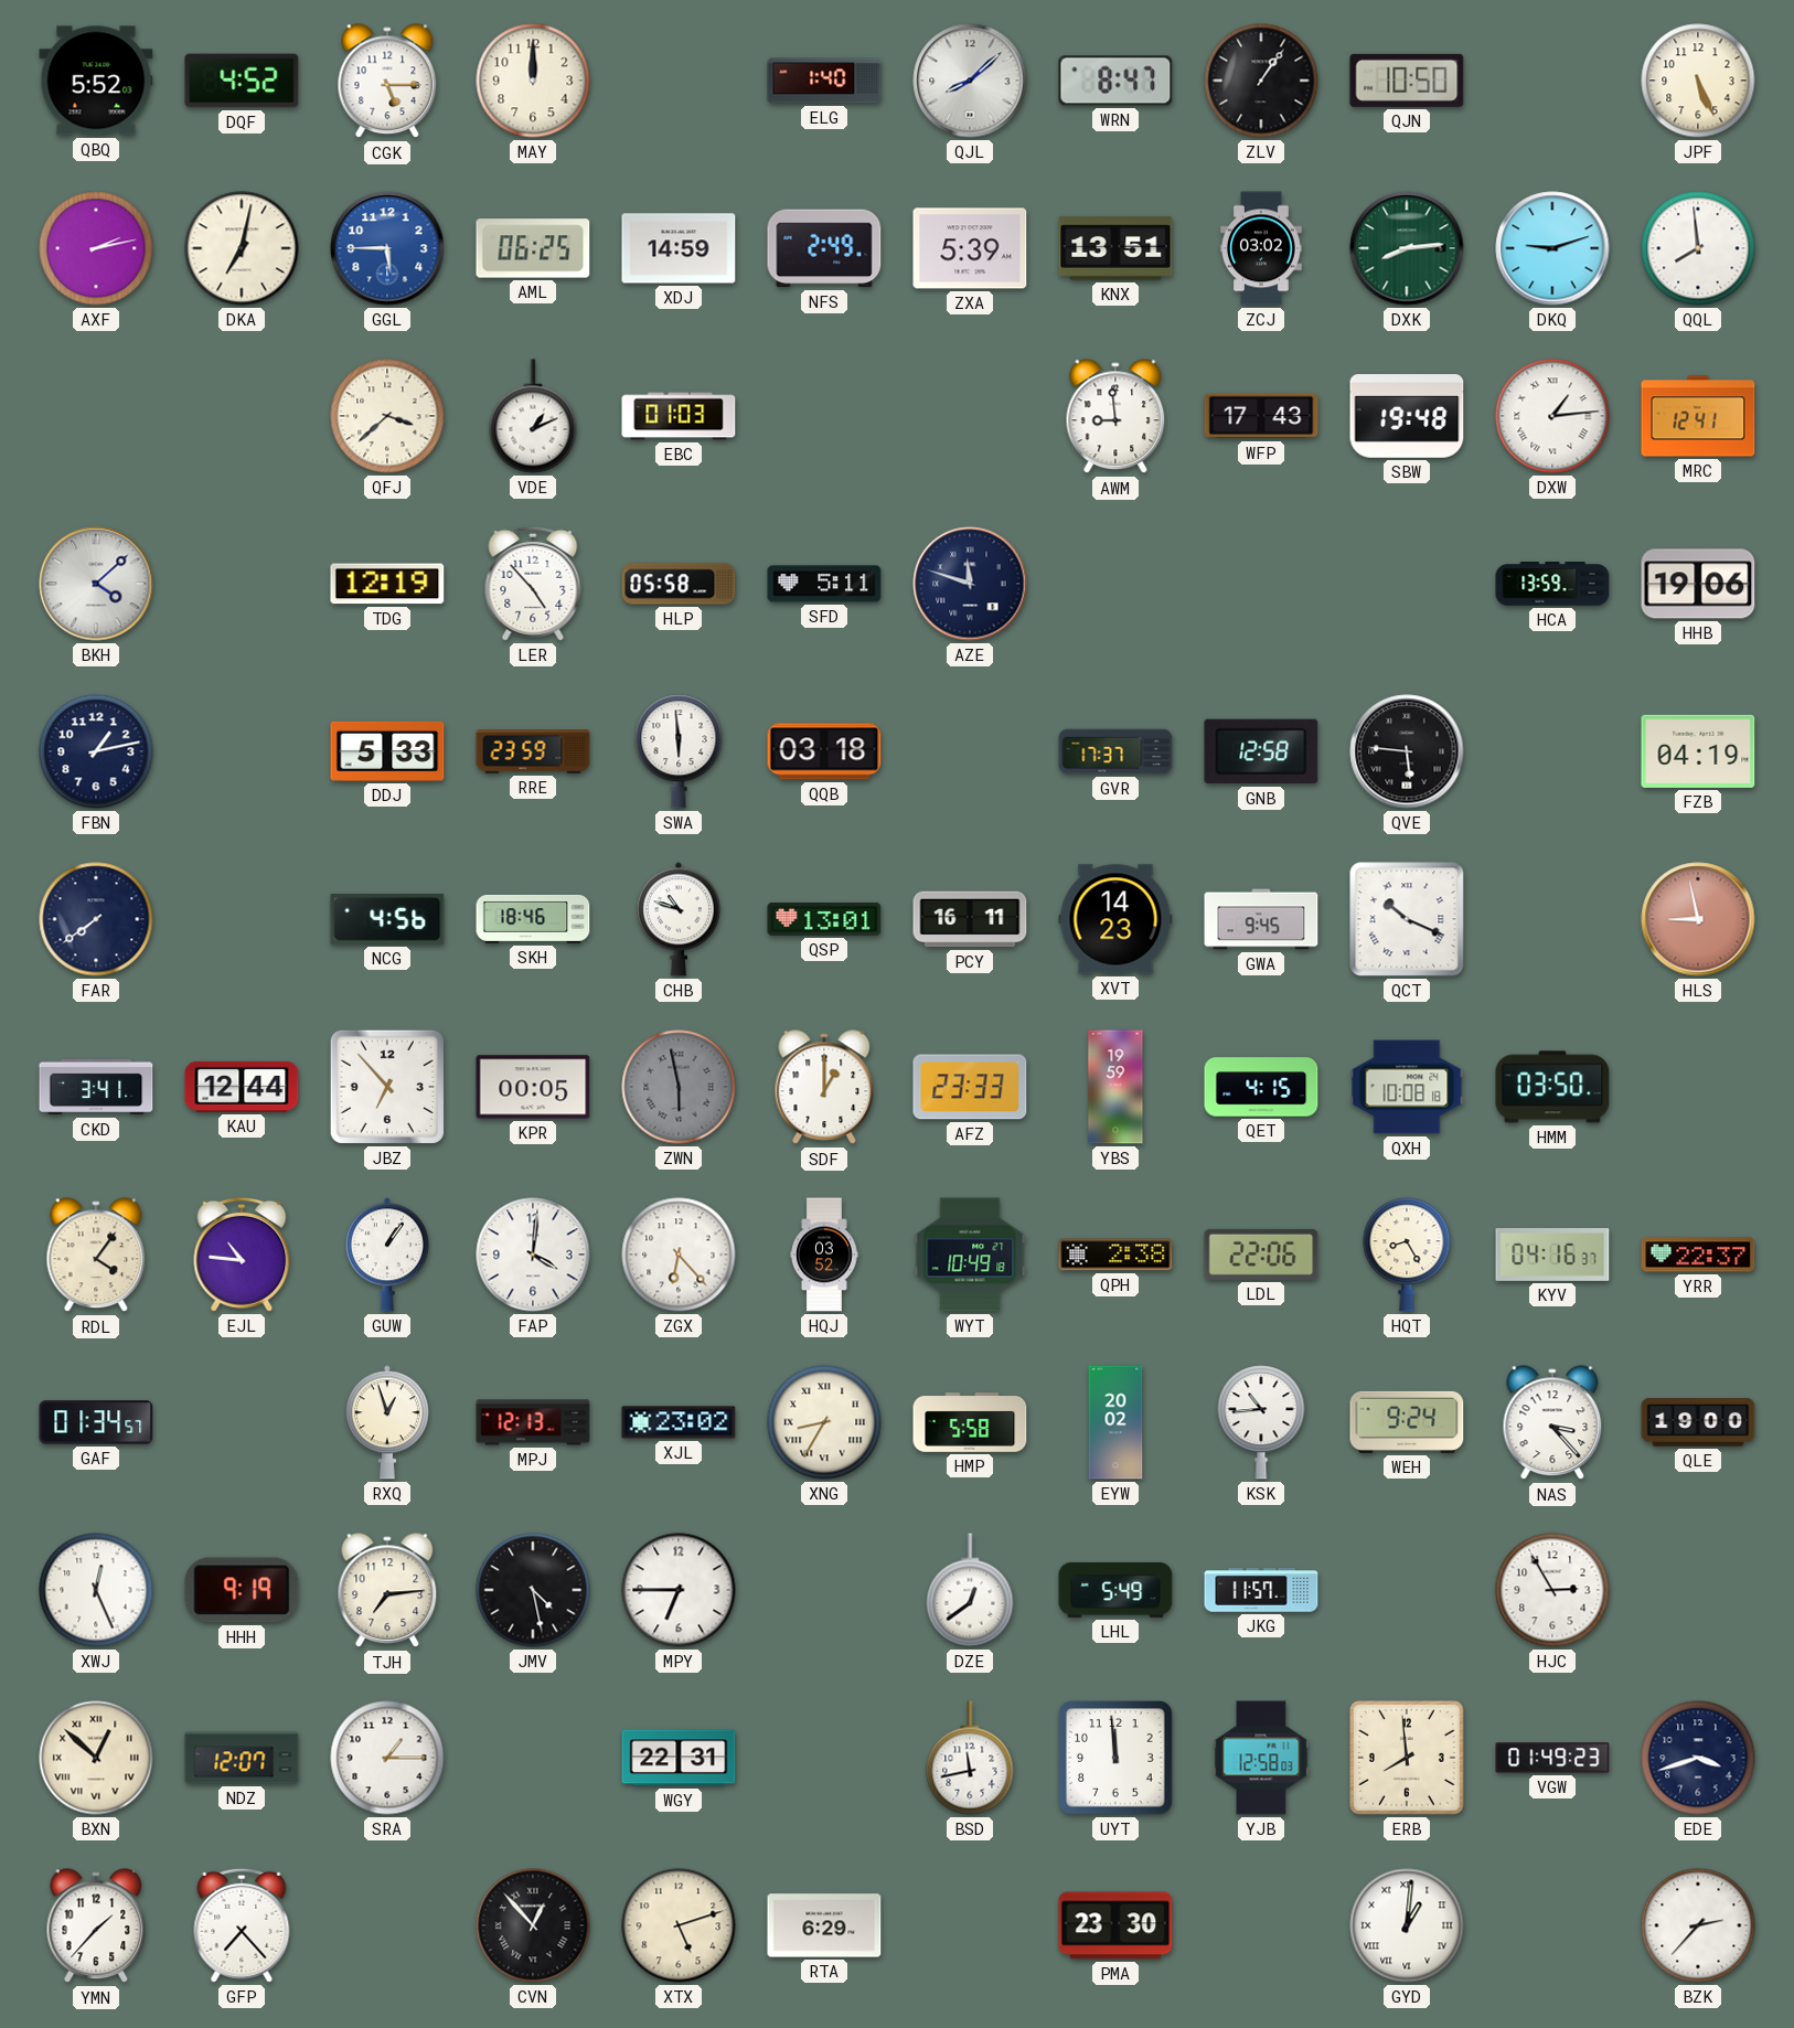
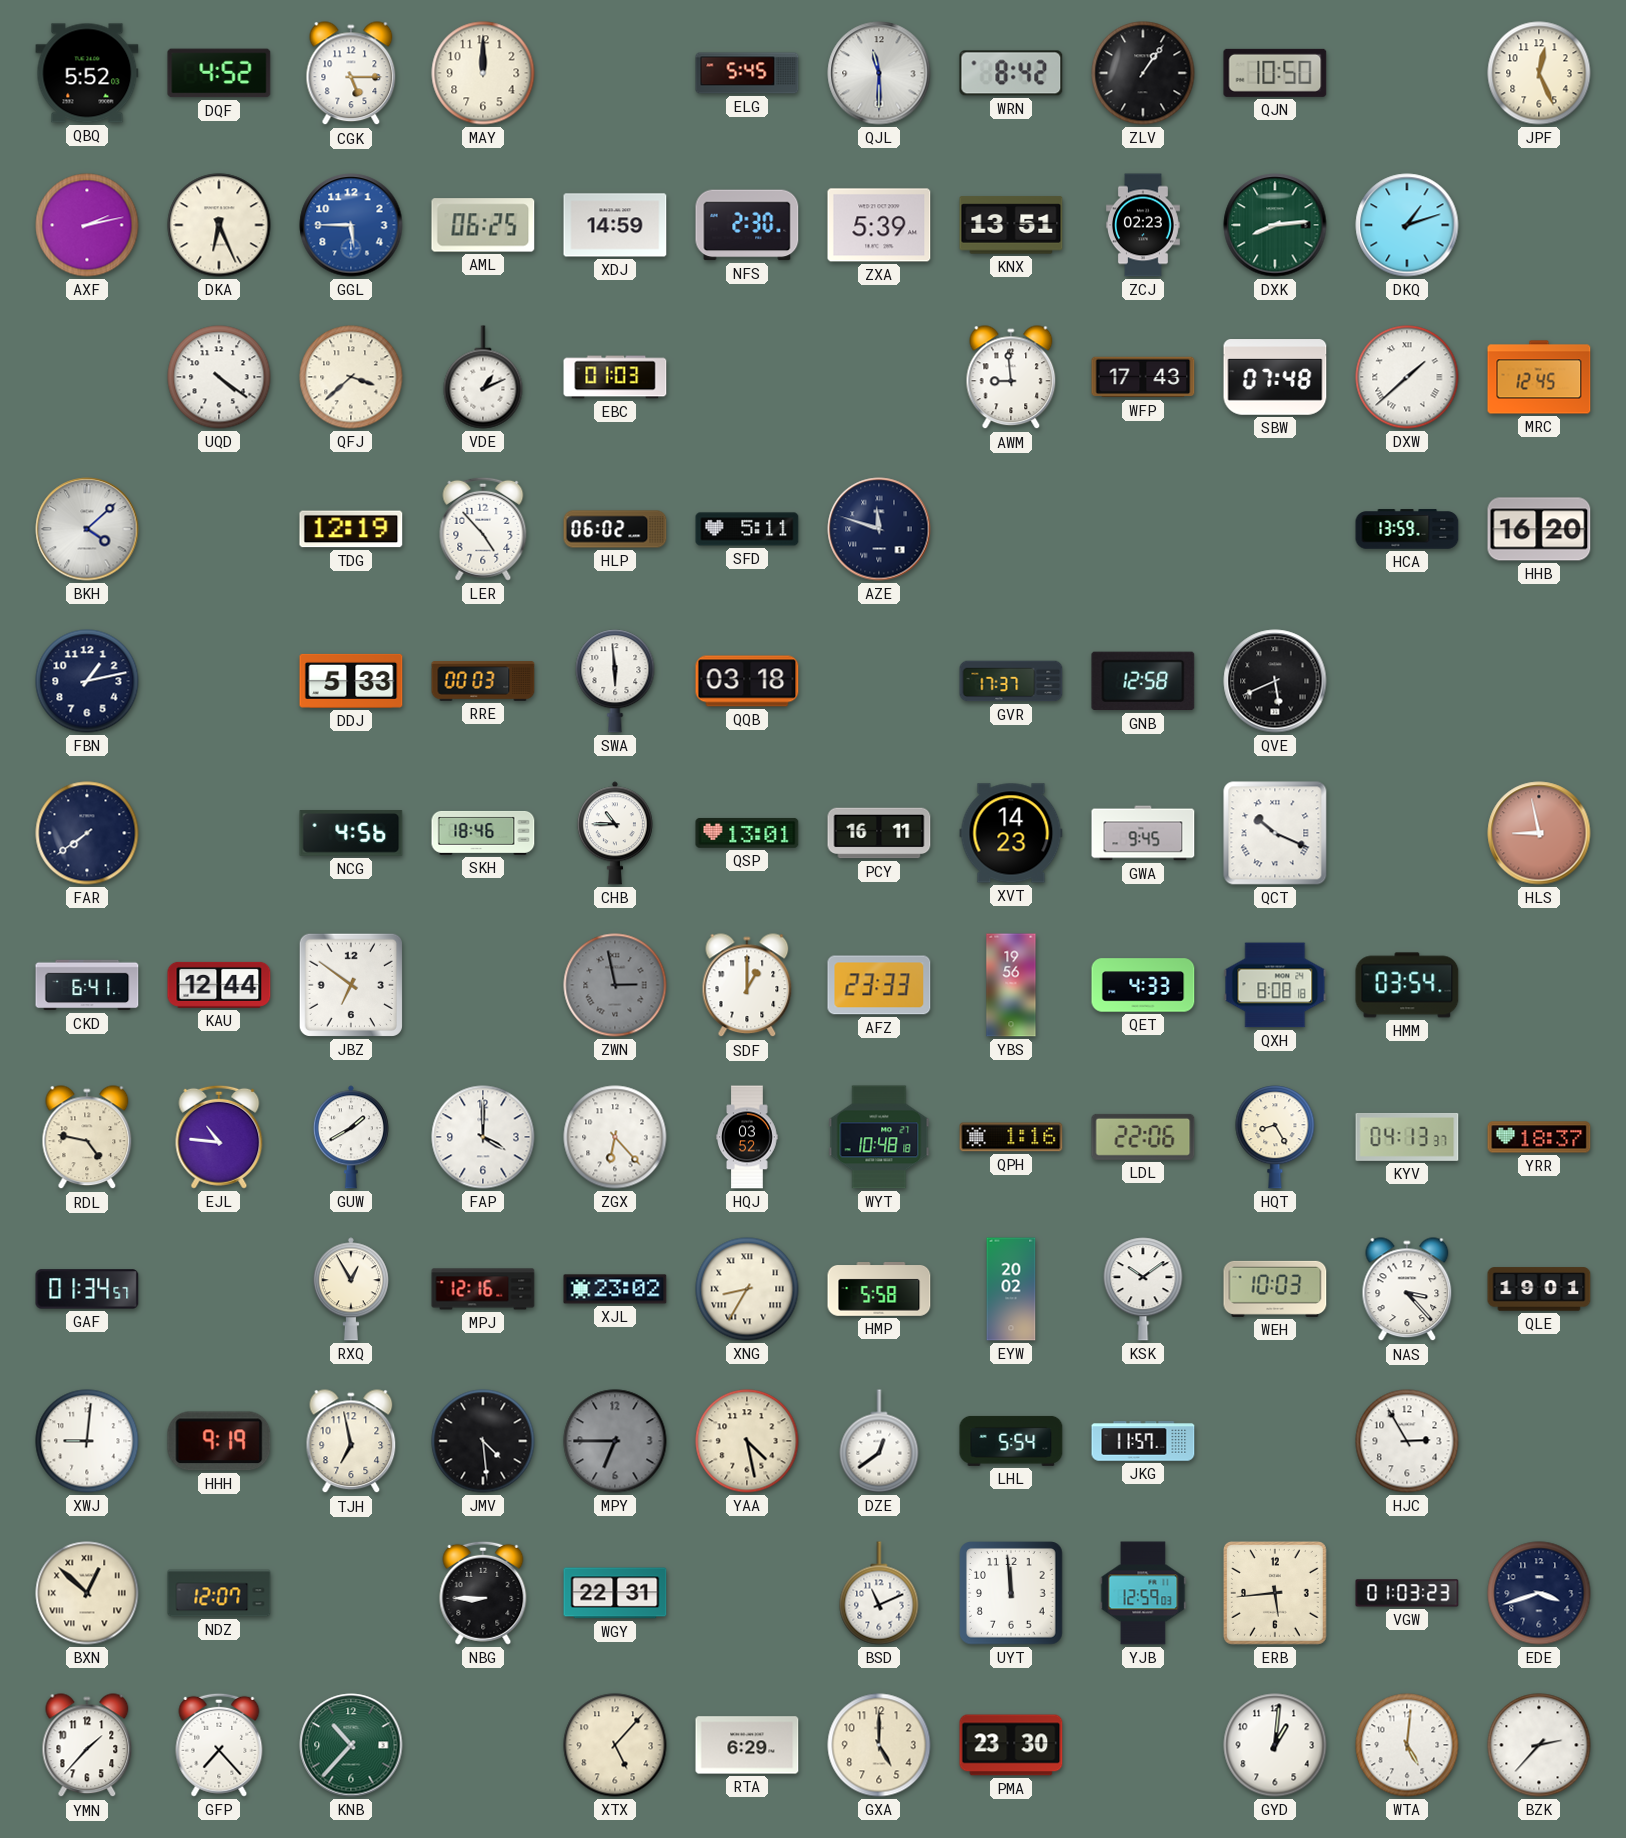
ELG: 1:40 -> 5:45 (747, 73)
QJL: 8:08 -> 11:30 (879, 73)
WRN: 8:47 -> 8:42 (1011, 73)
JPF: 5:26 -> 12:26 (1539, 73)
DKA: 7:02 -> 6:26 (219, 225)
NFS: 2:49 -> 2:30 (747, 225)
ZCJ: 03:02 -> 02:23 (1144, 225)
DKQ: 9:12 -> 1:12 (1407, 225)
QQL: 7:59 -> none (1698, 248)
UQD: none -> 4:21 (219, 377)
SBW: 19:48 -> 07:48 (1275, 377)
DXW: 1:14 -> 1:38 (1407, 377)
MRC: 12:41 -> 12:45 (1539, 377)
HLP: 05:58 -> 06:02 (615, 529)
HHB: 19:06 -> 16:20 (1539, 529)
RRE: 23:59 -> 00:03 (483, 681)
QVE: 5:46 -> 5:41 (1275, 681)
FZB: 04:19 -> none (1698, 751)
CHB: 10:48 -> 10:45 (615, 833)
CKD: 3:41 -> 6:41 (87, 985)
JBZ: 6:53 -> 6:51 (351, 985)
KPR: 00:05 -> none (533, 1087)
ZWN: 5:58 -> 2:58 (615, 985)
YBS: 19:59 -> 19:56 (1011, 985)
QET: 4:15 -> 4:33 (1143, 985)
QXH: 10:08 -> 8:08 (1275, 985)
HMM: 03:50 -> 03:54 (1407, 985)
RDL: 4:06 -> 4:47 (87, 1138)
GUW: 1:06 -> 1:40 (351, 1137)
FAP: 4:01 -> 4:00 (483, 1137)
WYT: 10:49 -> 10:48 (879, 1137)
QPH: 2:38 -> 1:16 (1011, 1137)
KYV: 04:16 -> 04:13 (1407, 1137)
YRR: 22:37 -> 18:37 (1539, 1137)
RXQ: 12:57 -> 12:55 (351, 1289)
MPJ: 12:13 -> 12:16 (483, 1289)
KSK: 10:44 -> 10:09 (1143, 1289)
WEH: 9:24 -> 10:03 (1275, 1289)
QLE: 19:00 -> 19:01 (1539, 1289)
XWJ: 12:26 -> 9:01 (87, 1441)
TJH: 7:14 -> 6:58 (351, 1442)
JMV: 4:28 -> 4:29 (483, 1441)
MPY dial: white -> grey (615, 1441)
YAA: none -> 4:28 (747, 1441)
LHL: 5:49 -> 5:54 (1011, 1441)
SRA: 1:15 -> none (387, 1758)
NBG: none -> 8:45 (483, 1593)
BSD: 11:43 -> 11:11 (879, 1593)
YJB: 12:58 -> 12:59 (1143, 1593)
ERB: 7:59 -> 5:44 (1275, 1593)
VGW: 01:49 -> 01:03 (1407, 1593)
KNB: none -> 10:37 (351, 1745)
CVN: 12:53 -> none (533, 1925)
XTX: 5:12 -> 5:07 (615, 1745)
GXA: none -> 5:00 (879, 1745)
GYD numerals: Roman -> Arabic (1275, 1745)
WTA: none -> 5:01 (1407, 1745)
